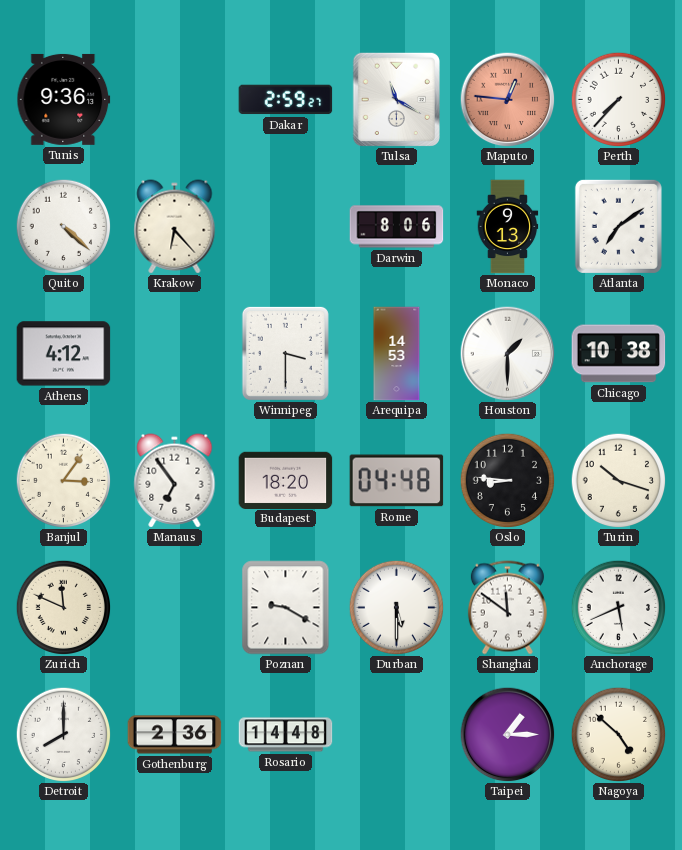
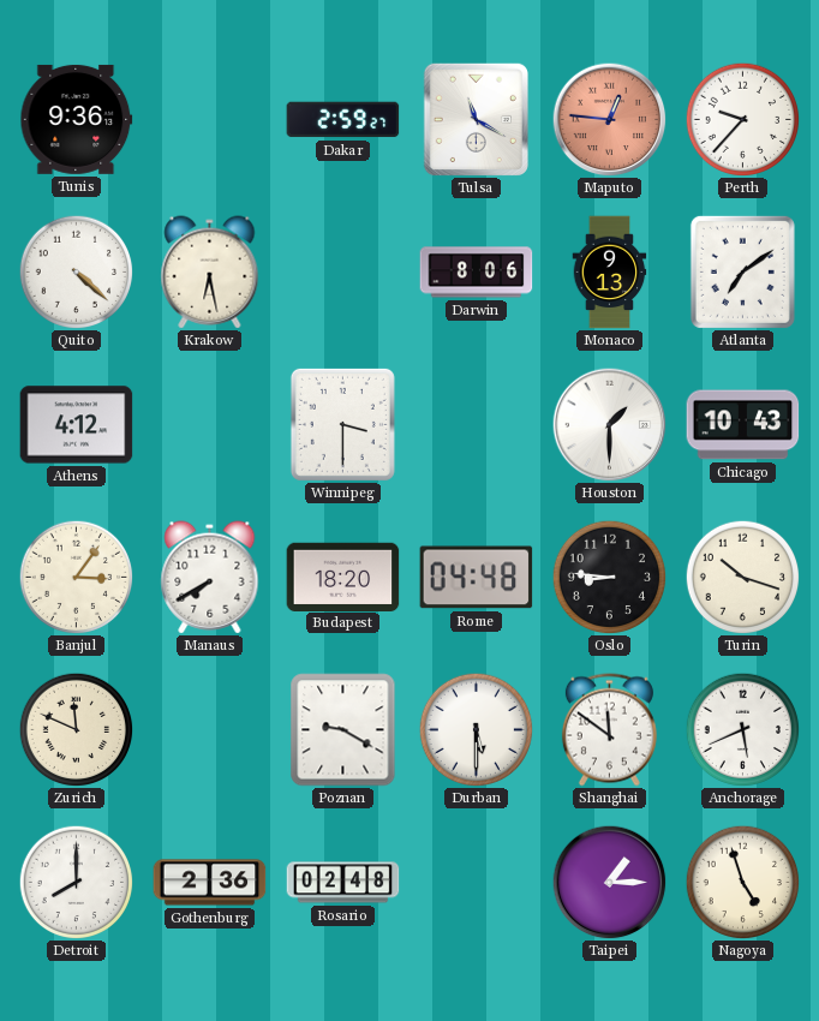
Perth: 7:37 -> 9:37 (742, 119)
Krakow: 6:23 -> 6:28 (210, 273)
Arequipa: 14:53 -> none (397, 354)
Chicago: 10:38 -> 10:43 (743, 425)
Manaus: 6:54 -> 7:40 (210, 578)
Rosario: 14:48 -> 02:48 (343, 883)
Nagoya: 4:52 -> 4:57 (742, 882)
